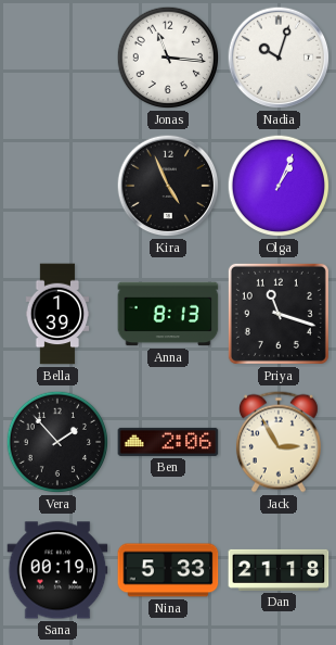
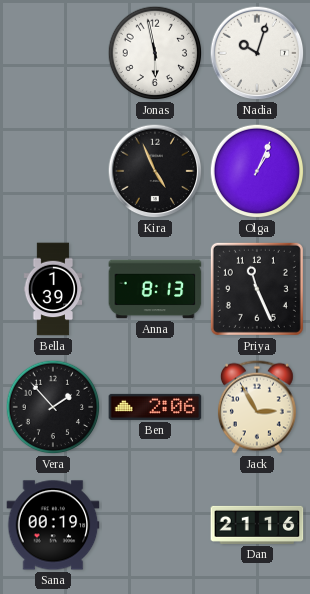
Jonas: 11:16 -> 5:58 (155, 53)
Priya: 11:18 -> 11:26 (257, 289)
Nina: 5:33 -> none (168, 570)
Dan: 21:18 -> 21:16 (257, 525)
